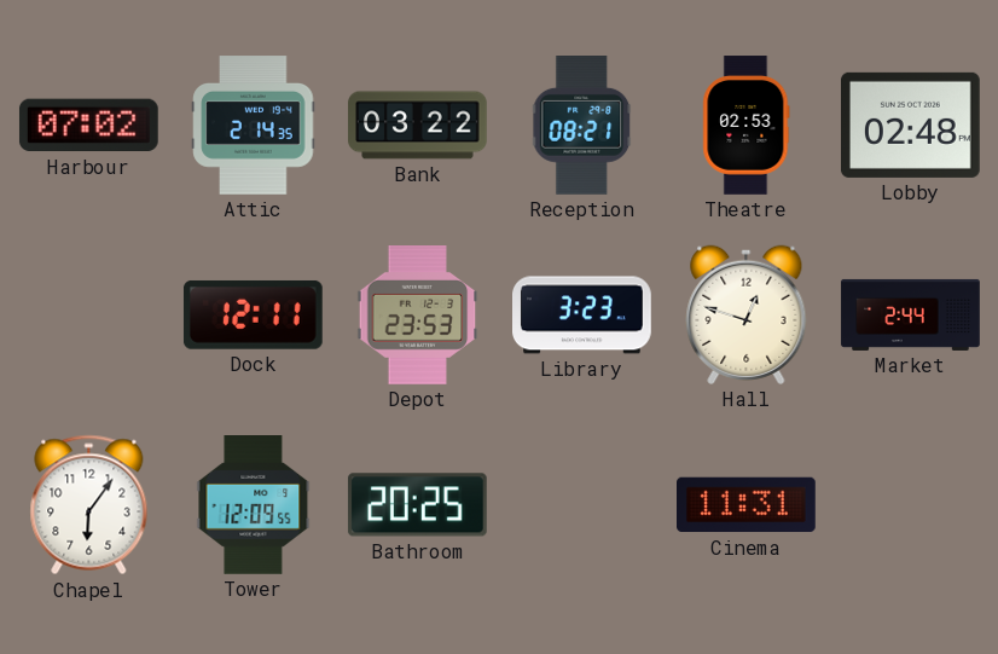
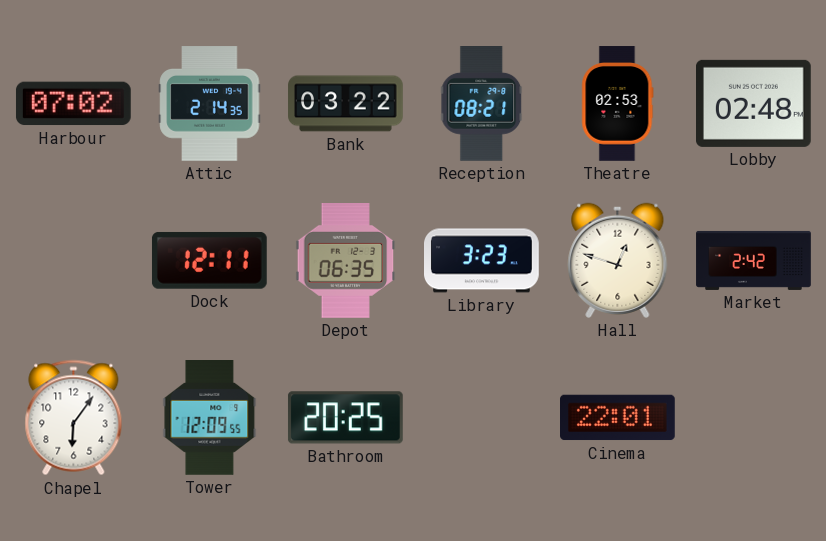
Depot: 23:53 -> 06:35 (346, 261)
Market: 2:44 -> 2:42 (754, 260)
Cinema: 11:31 -> 22:01 (618, 418)
